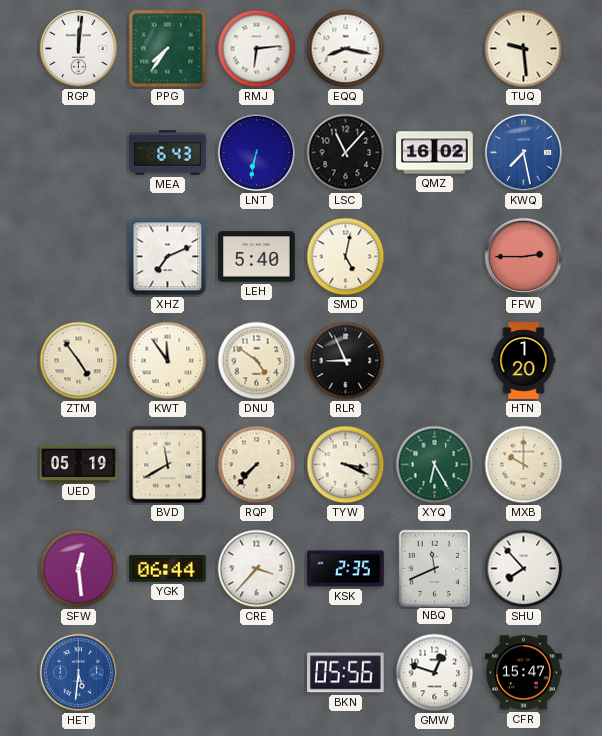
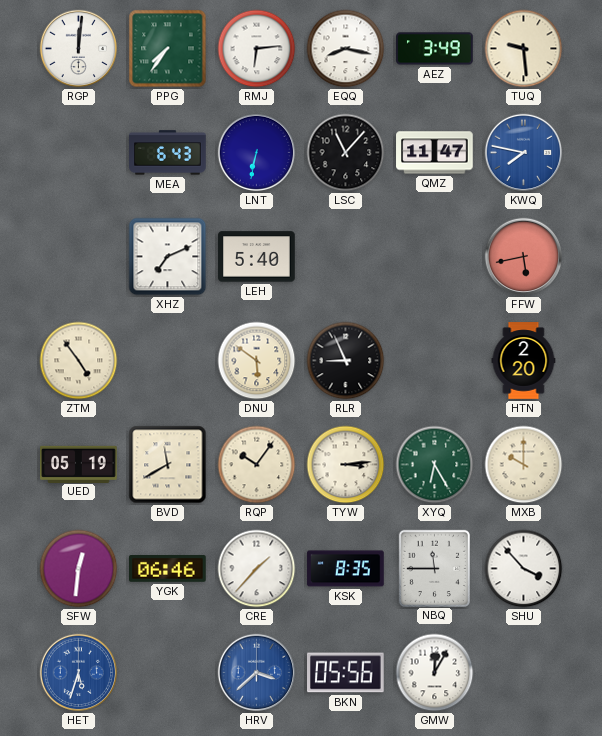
AEZ: none -> 3:49 (435, 49)
QMZ: 16:02 -> 11:47 (435, 153)
KWQ: 7:28 -> 7:47 (524, 153)
SMD: 5:02 -> none (346, 257)
FFW: 2:45 -> 5:43 (524, 257)
KWT: 11:54 -> none (168, 361)
DNU: 4:51 -> 5:51 (257, 361)
HTN: 1:20 -> 2:20 (524, 361)
RQP: 7:37 -> 10:06 (257, 465)
TYW: 3:19 -> 3:14 (346, 465)
SFW: 12:29 -> 12:31 (79, 569)
YGK: 06:44 -> 06:46 (168, 569)
CRE: 3:37 -> 1:37 (257, 569)
KSK: 2:35 -> 8:35 (346, 569)
NBQ: 11:41 -> 11:45 (434, 568)
SHU: 7:53 -> 3:53 (524, 569)
HET: 5:31 -> 5:33 (79, 673)
HRV: none -> 3:38 (257, 673)
GMW: 12:48 -> 12:05 (435, 673)
CFR: 15:47 -> none (524, 673)
